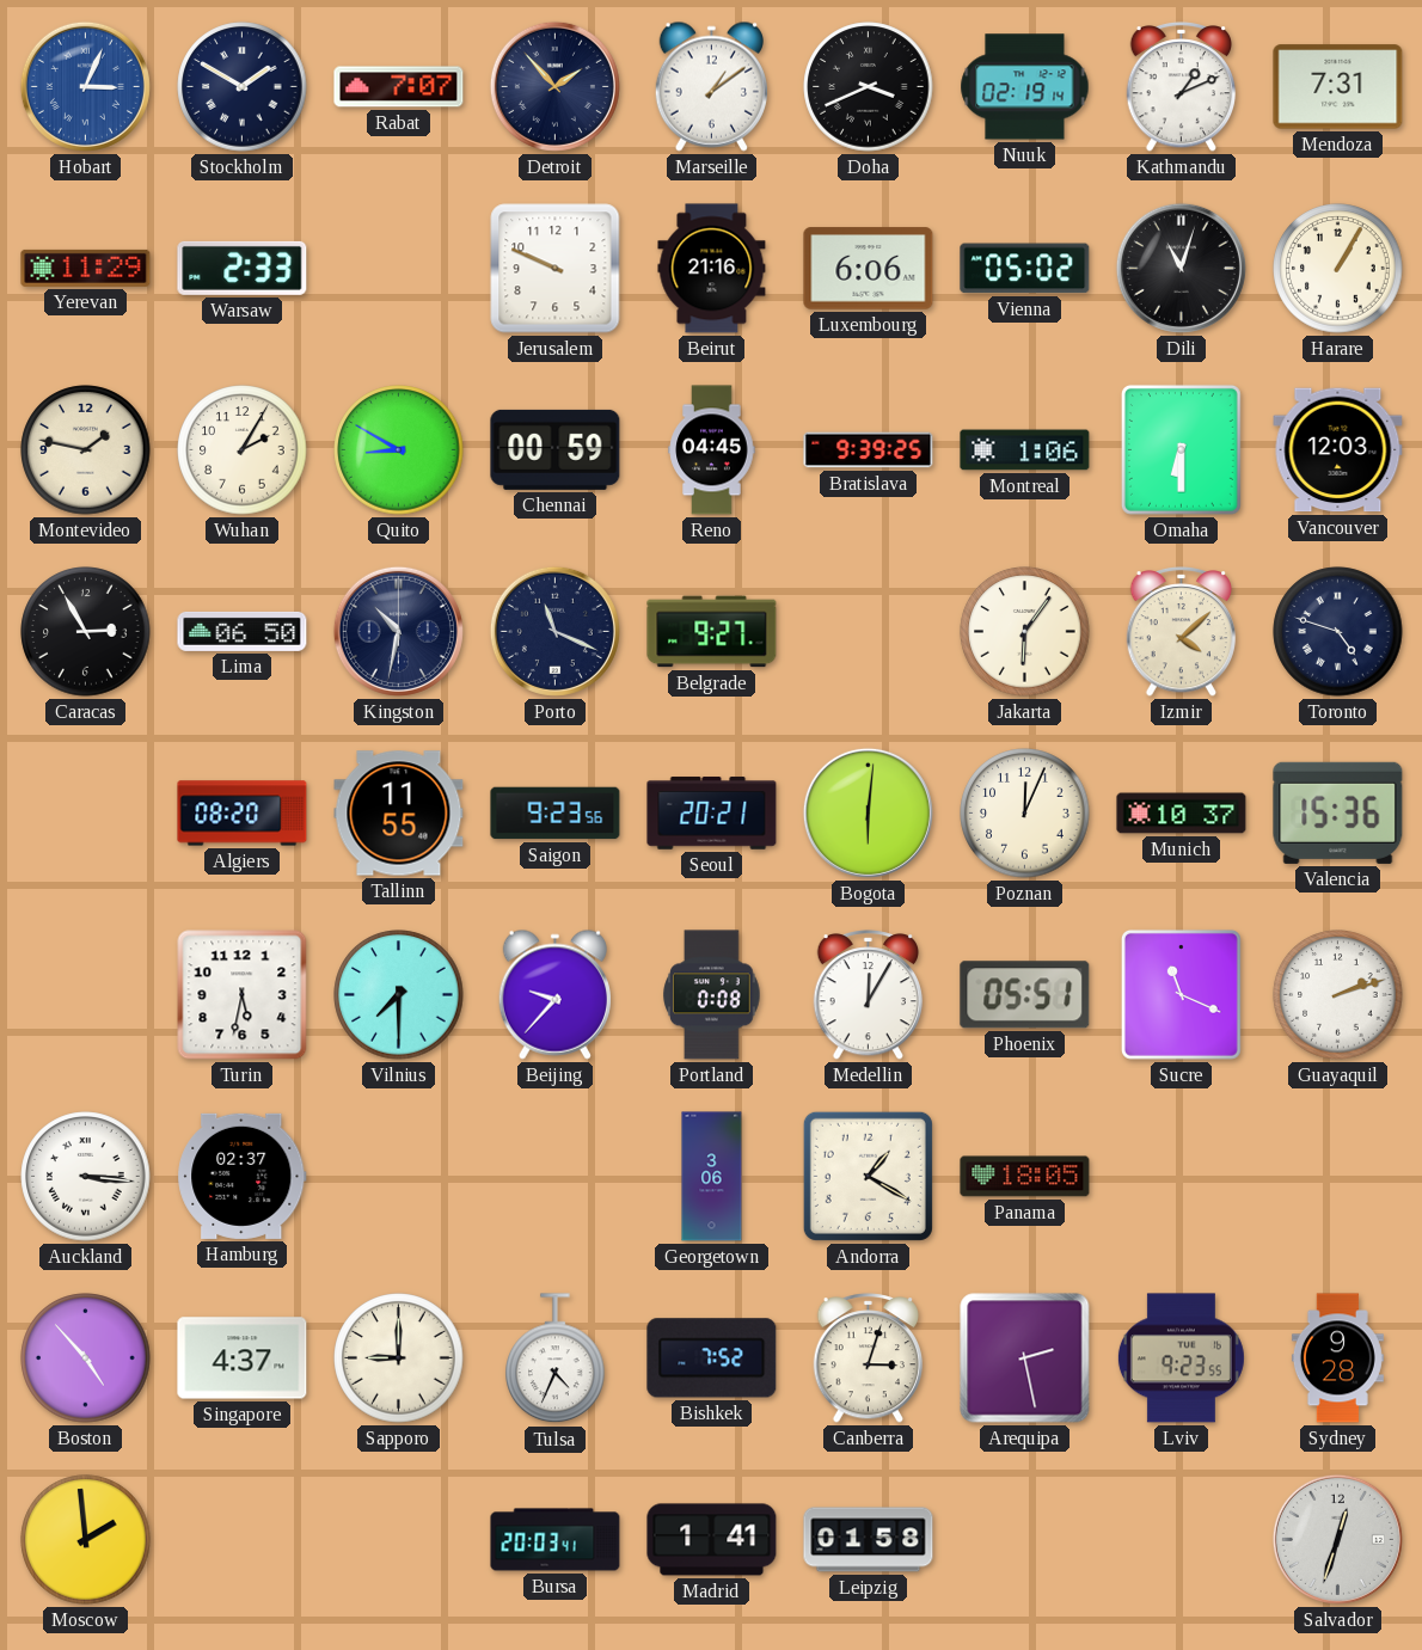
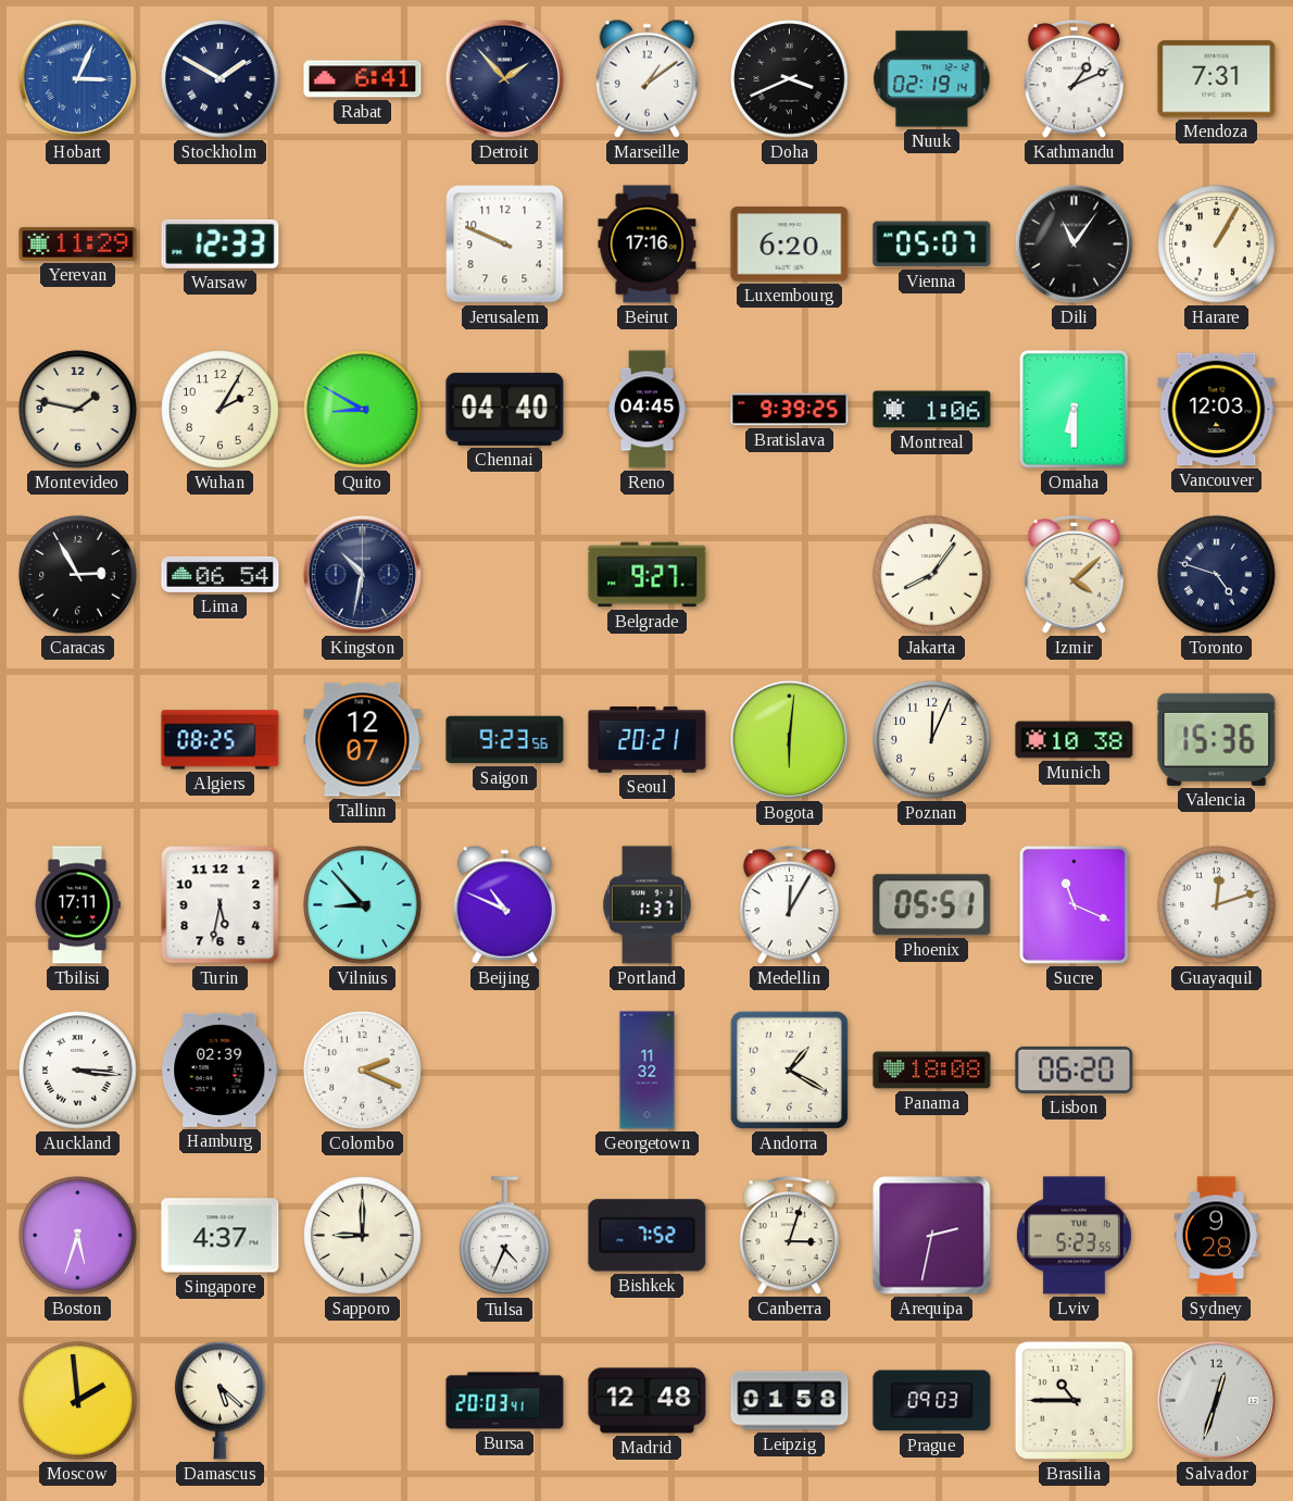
Rabat: 7:07 -> 6:41 (363, 79)
Warsaw: 2:33 -> 12:33 (221, 243)
Beirut: 21:16 -> 17:16 (648, 245)
Luxembourg: 6:06 -> 6:20 (790, 245)
Vienna: 05:02 -> 05:07 (932, 245)
Dili: 11:03 -> 11:06 (1074, 243)
Chennai: 00:59 -> 04:40 (505, 409)
Lima: 06:50 -> 06:54 (221, 574)
Porto: 11:19 -> none (554, 631)
Jakarta: 6:06 -> 8:06 (932, 575)
Algiers: 08:20 -> 08:25 (221, 740)
Tallinn: 11:55 -> 12:07 (363, 740)
Munich: 10:37 -> 10:38 (1075, 740)
Tbilisi: none -> 17:11 (78, 905)
Vilnius: 7:30 -> 8:53 (363, 905)
Beijing: 9:37 -> 10:49 (504, 904)
Portland: 0:08 -> 1:37 (648, 905)
Guayaquil: 2:12 -> 12:12 (1217, 905)
Hamburg: 02:37 -> 02:39 (221, 1070)
Colombo: none -> 2:19 (363, 1071)
Georgetown: 3:06 -> 11:32 (648, 1071)
Panama: 18:05 -> 18:08 (932, 1071)
Lisbon: none -> 06:20 (1075, 1070)
Boston: 4:53 -> 5:33 (78, 1236)
Arequipa: 2:28 -> 2:32 (932, 1236)
Lviv: 9:23 -> 5:23 (1074, 1236)
Damascus: none -> 5:22 (221, 1400)
Madrid: 1:41 -> 12:48 (648, 1401)
Prague: none -> 09:03 (932, 1401)
Brasilia: none -> 10:45 (1074, 1400)
